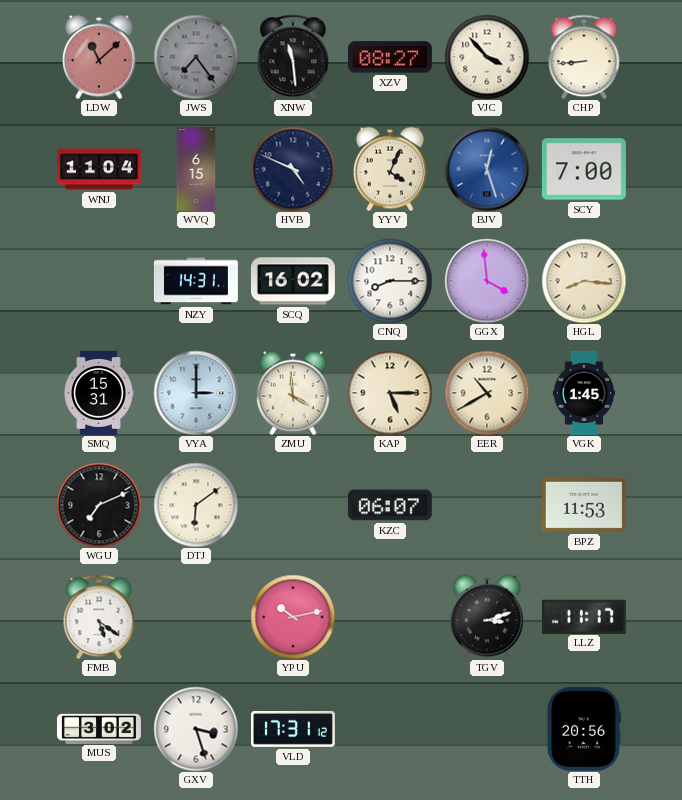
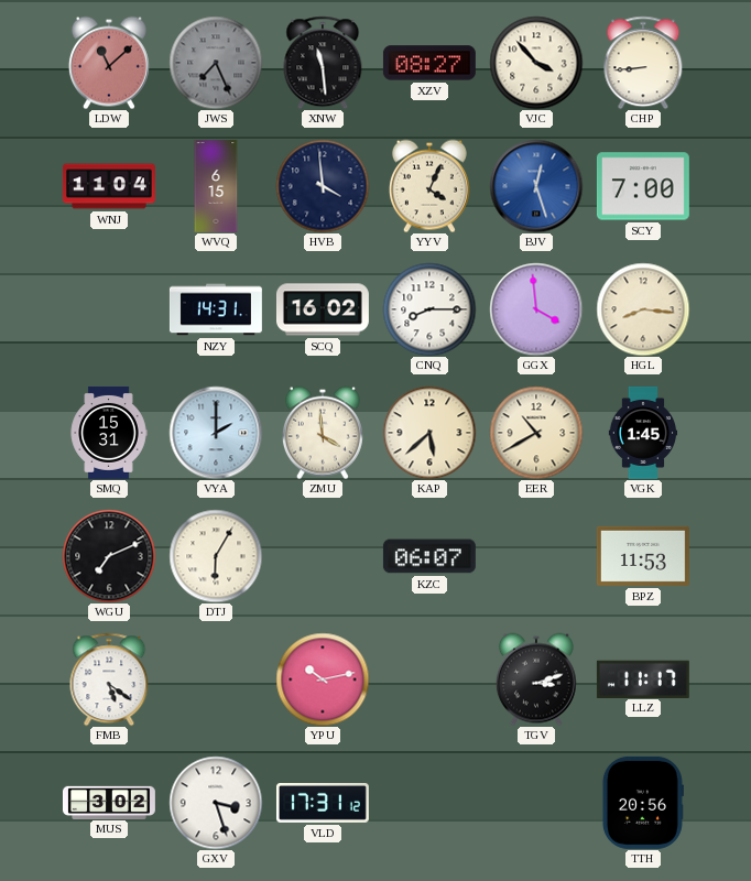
JWS: 7:24 -> 7:26 (216, 63)
HVB: 4:49 -> 3:59 (323, 186)
VYA: 3:00 -> 2:00 (216, 433)
KAP: 5:15 -> 5:38 (429, 433)
DTJ: 6:09 -> 6:05 (216, 556)
